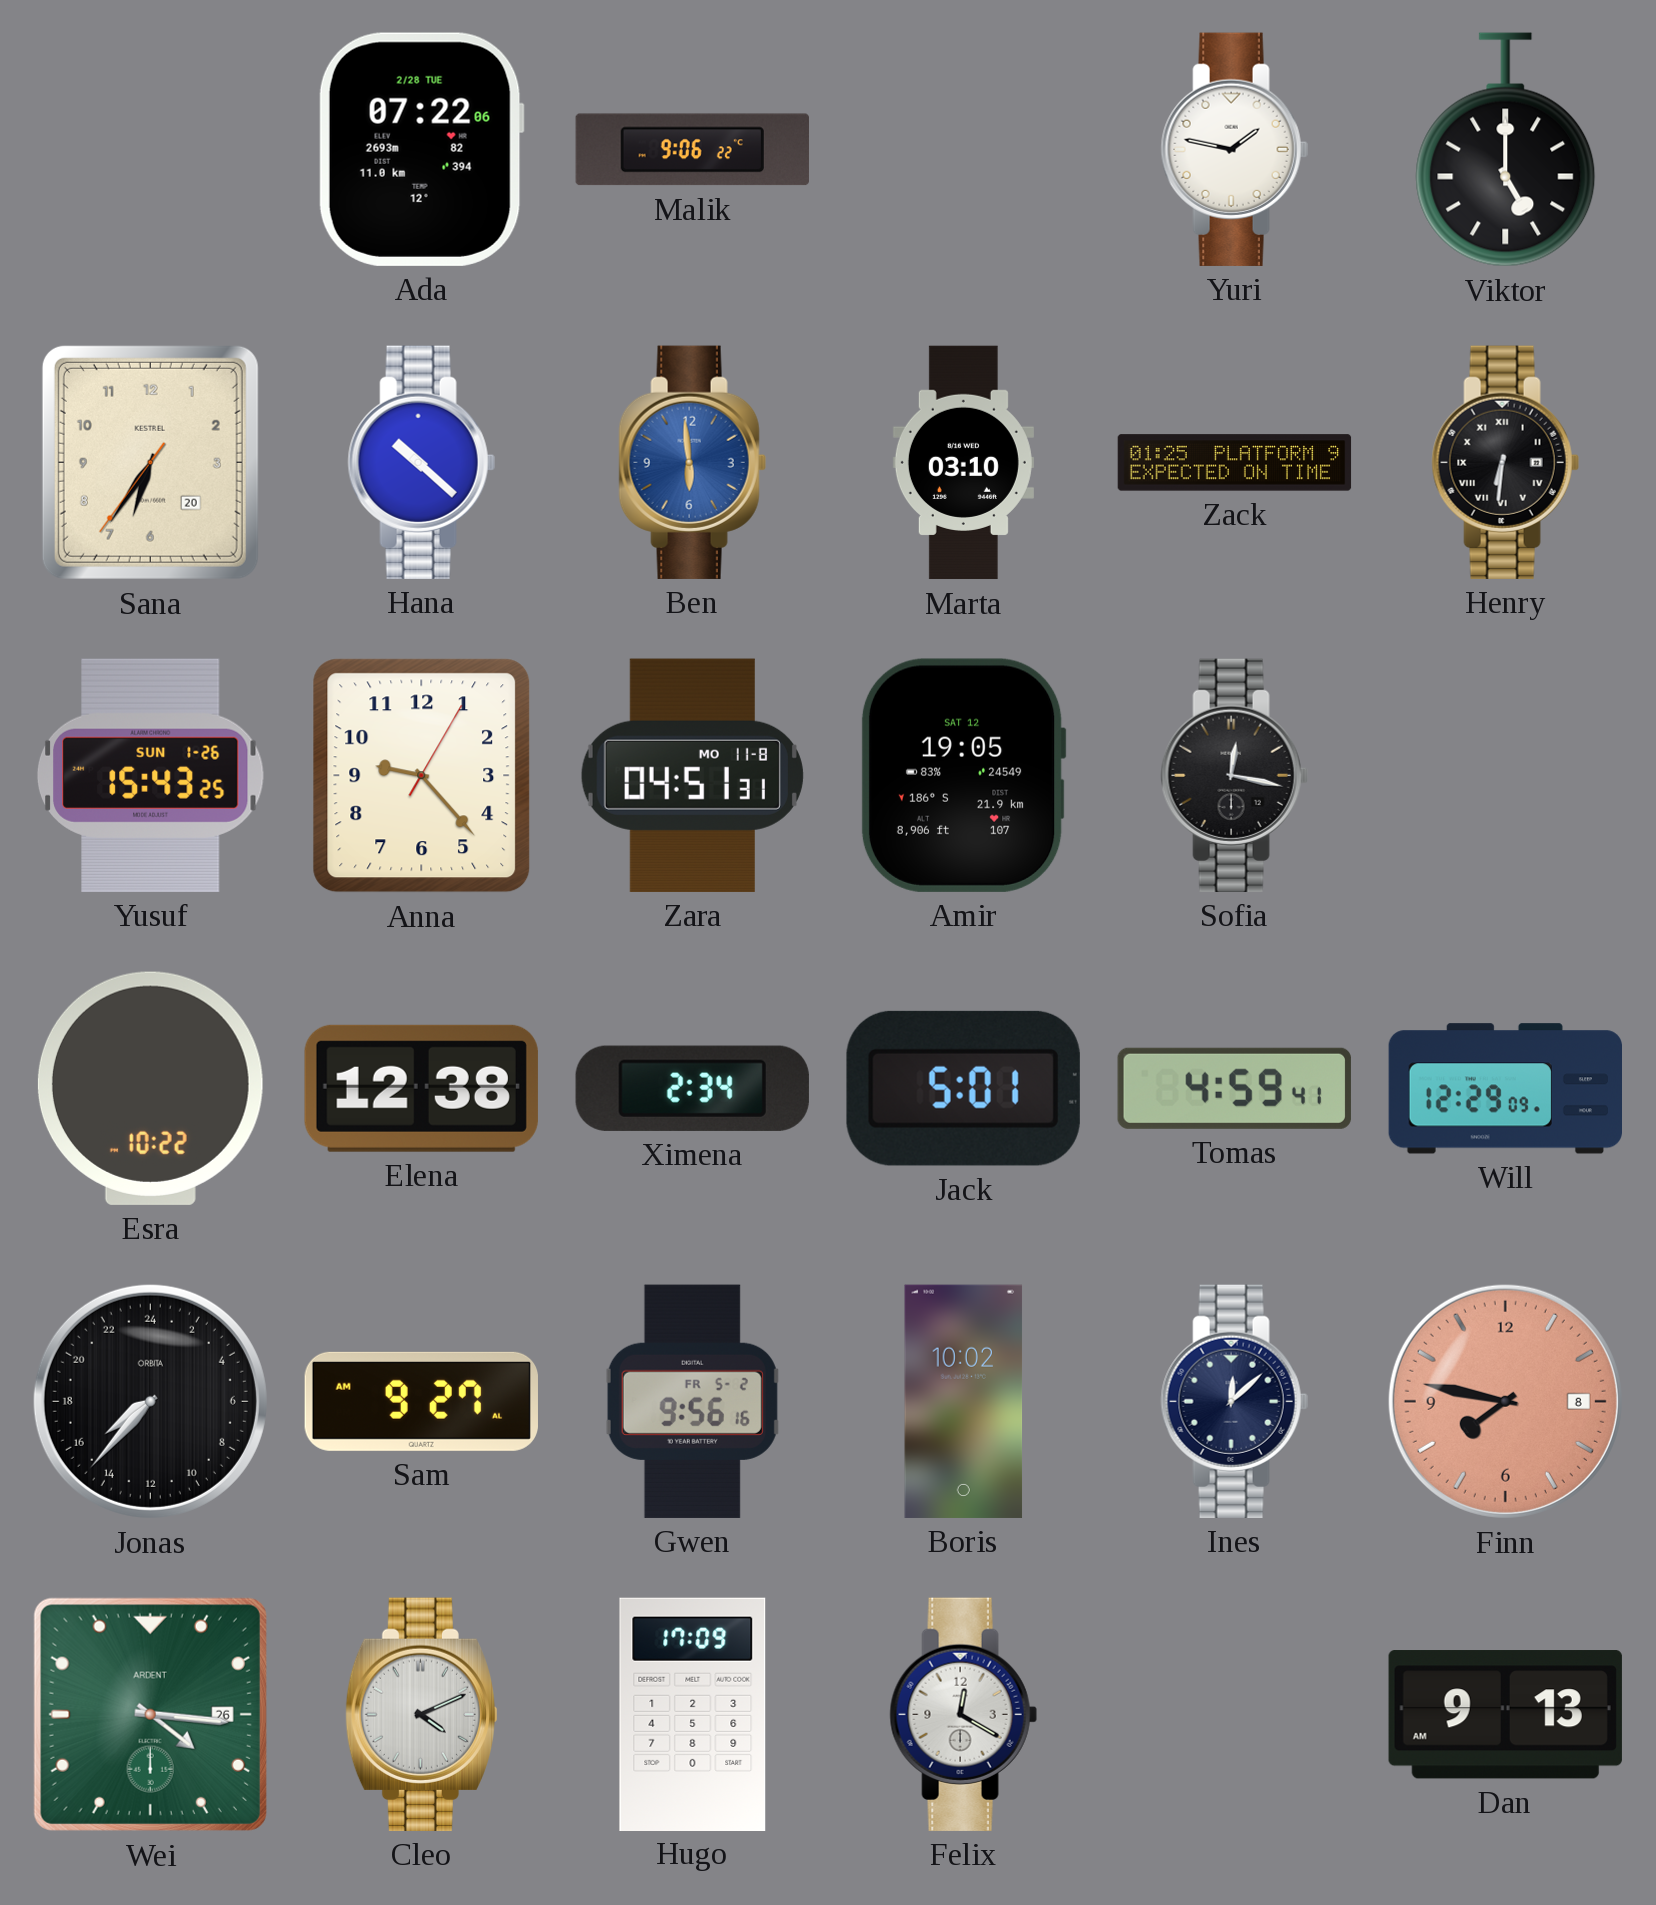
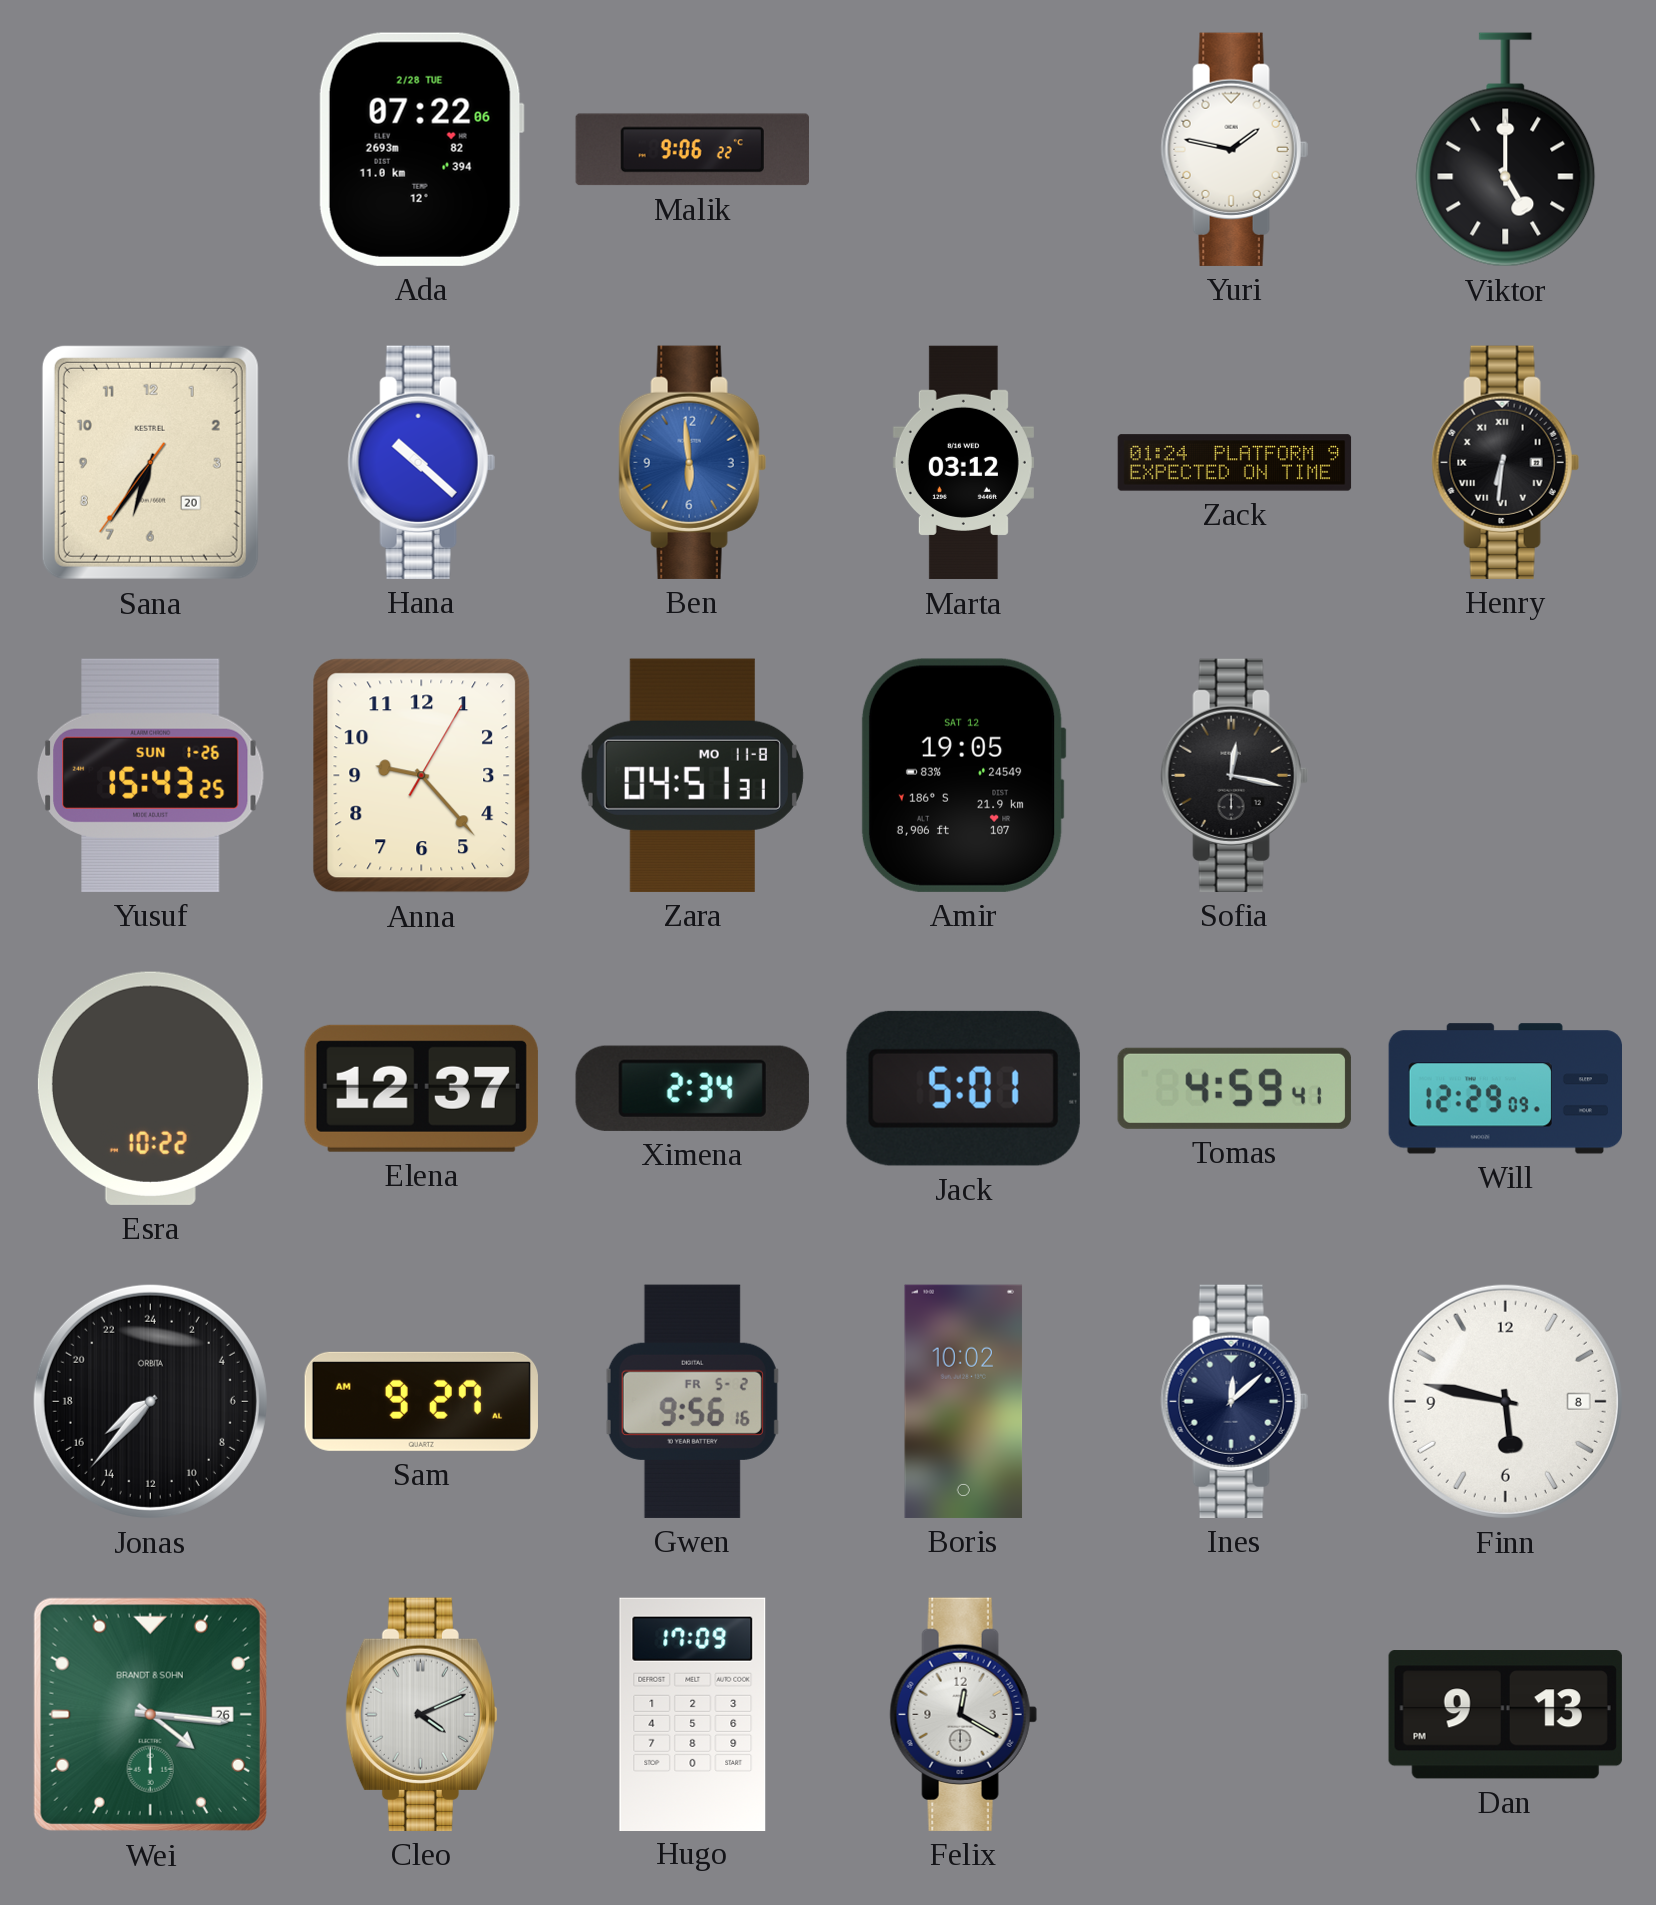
Marta: 03:10 -> 03:12 (963, 463)
Zack: 01:25 -> 01:24 (1235, 463)
Elena: 12:38 -> 12:37 (421, 1088)
Finn: 7:47 -> 5:47 (1505, 1401)
Finn dial: salmon -> white (1505, 1401)
Wei brand: ARDENT -> BRANDT & SOHN (150, 1714)
Dan: 9:13 AM -> 9:13 PM (1505, 1715)
